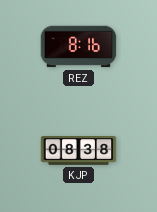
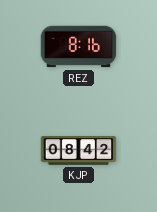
KJP: 08:38 -> 08:42 (79, 151)
